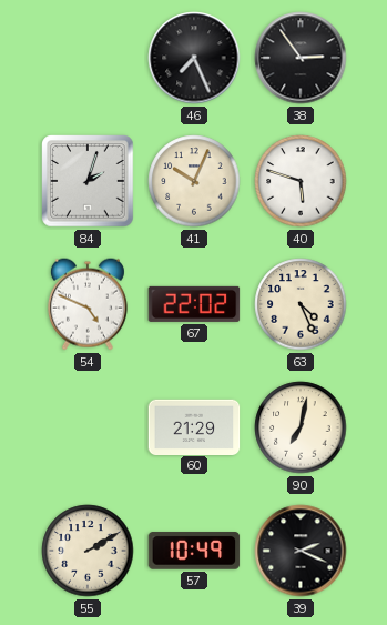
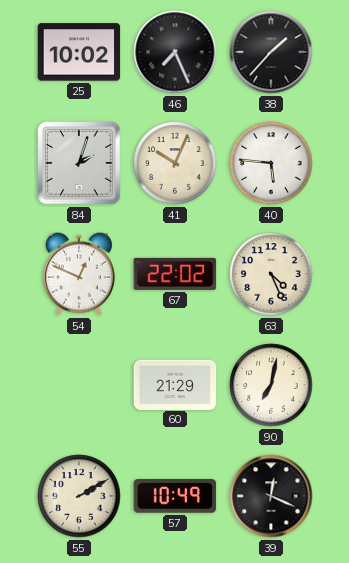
25: none -> 10:02 (79, 52)
38: 2:54 -> 1:37 (271, 52)
40: 5:48 -> 5:46 (271, 163)
54: 4:49 -> 12:49 (79, 274)
39: 2:19 -> 12:19 (271, 496)
